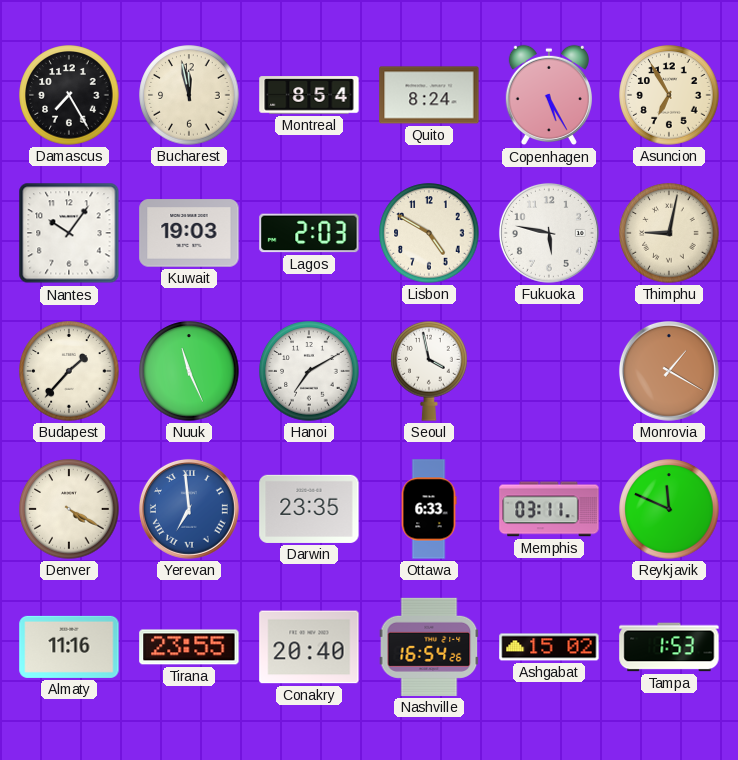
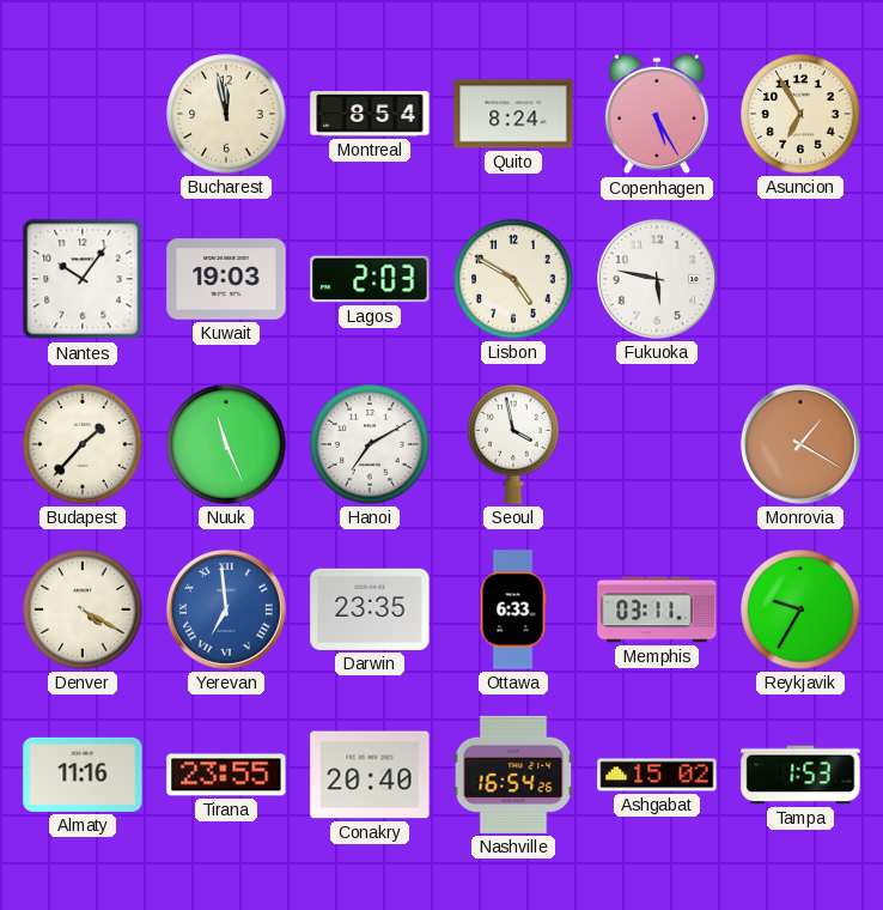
Damascus: 7:25 -> none (69, 95)
Thimphu: 9:02 -> none (669, 233)
Reykjavik: 11:49 -> 9:35 (800, 609)
